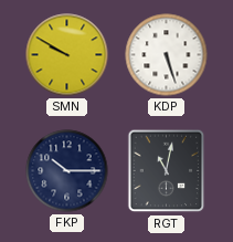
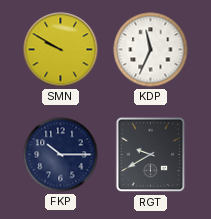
KDP: 5:27 -> 11:34 (151, 50)
RGT: 11:02 -> 9:40 (151, 155)
